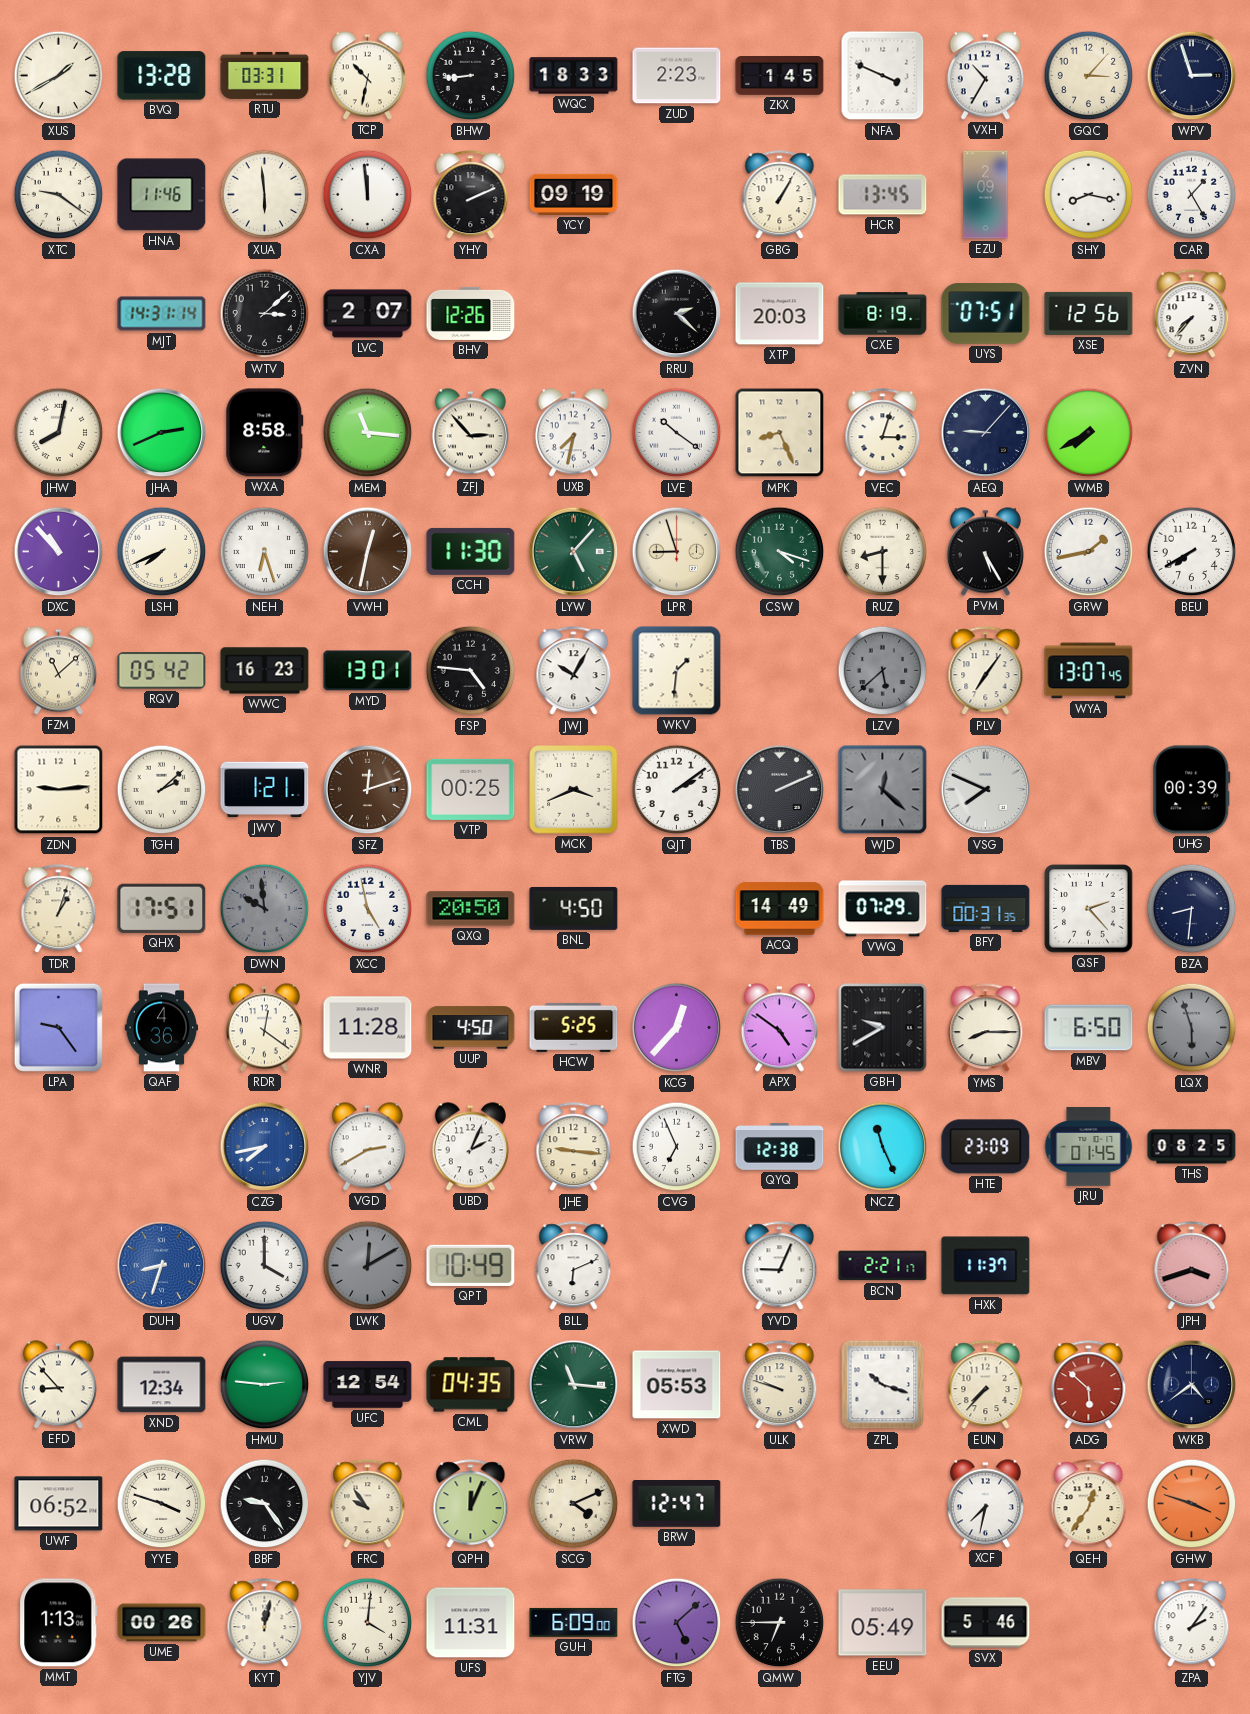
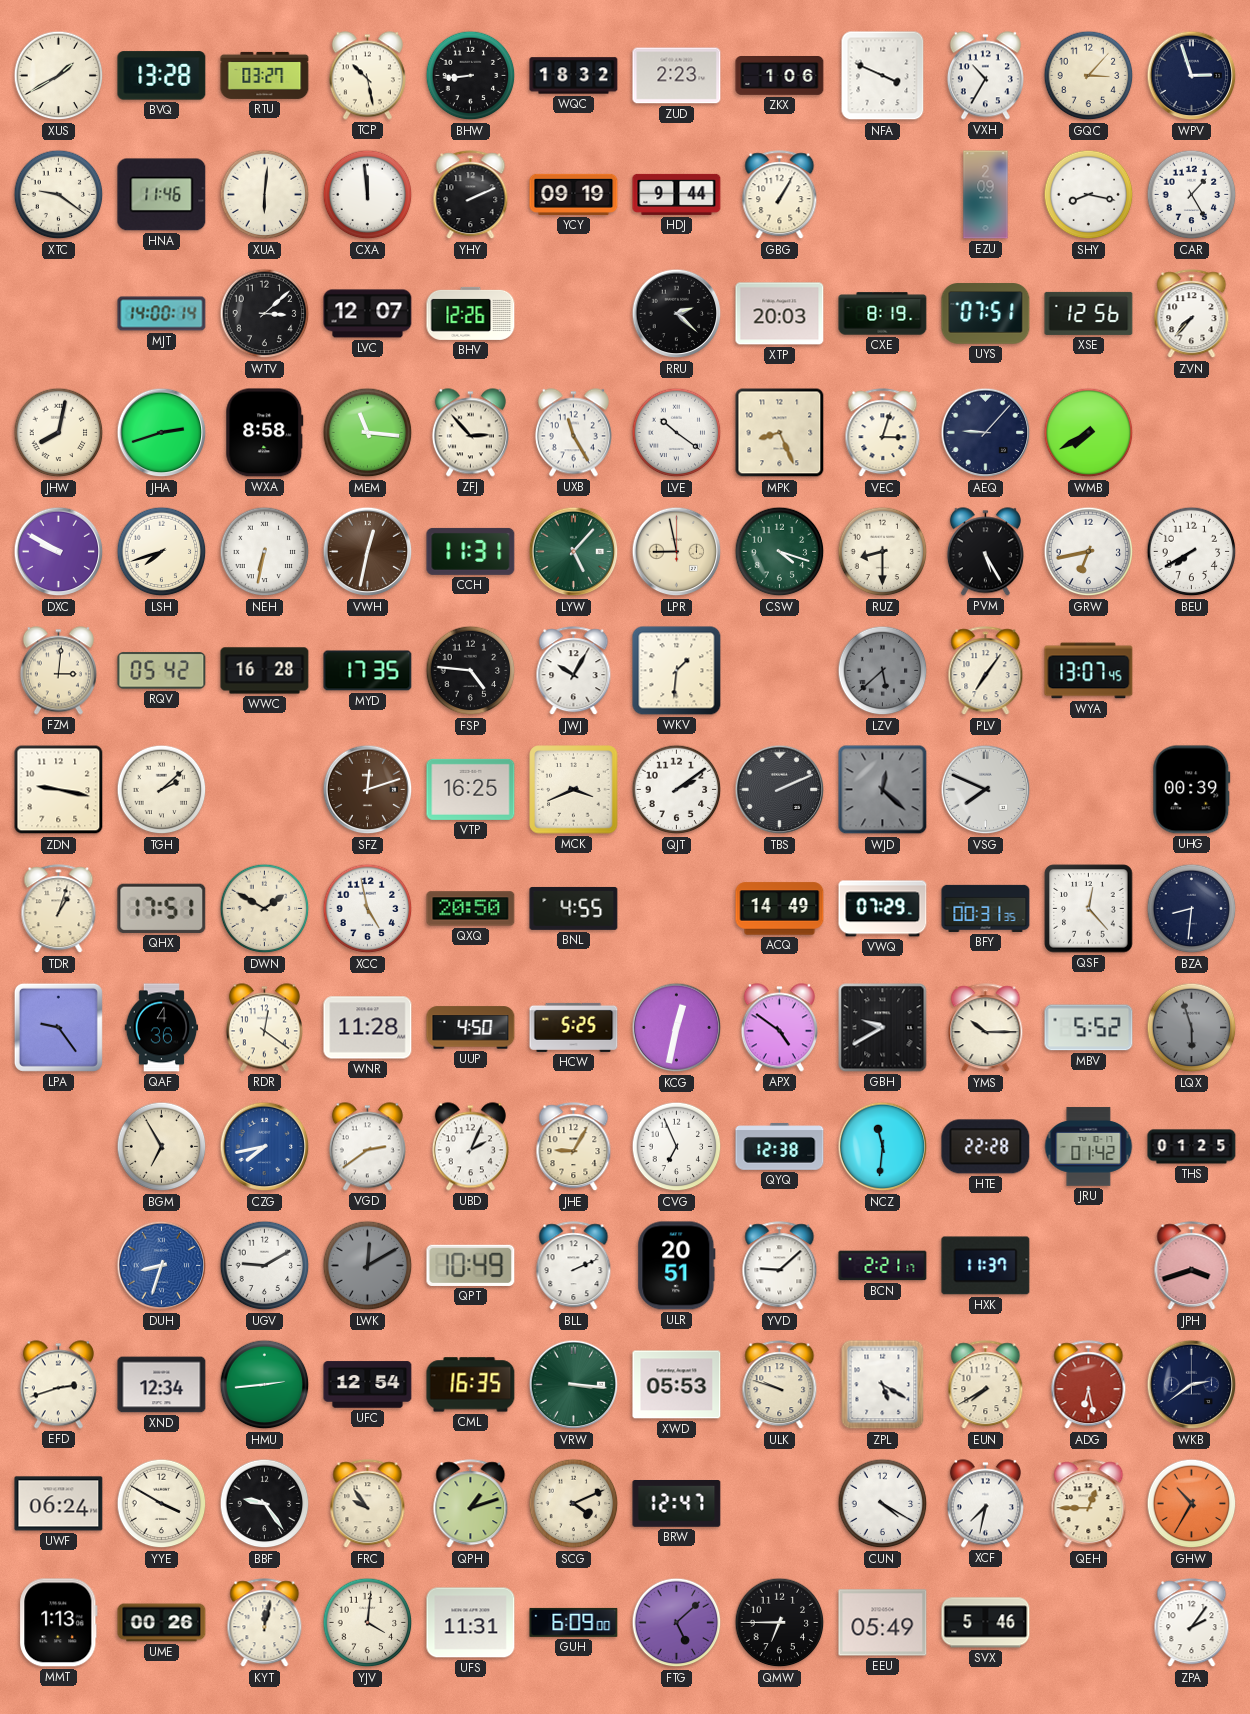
RTU: 03:31 -> 03:27 (265, 75)
TCP: 10:32 -> 10:28 (367, 76)
WQC: 18:33 -> 18:32 (574, 76)
ZKX: 1:45 -> 1:06 (780, 76)
XUA: 5:59 -> 6:01 (265, 195)
HDJ: none -> 9:44 (677, 194)
HCR: 13:45 -> none (883, 195)
MJT: 14:31 -> 14:00 (162, 314)
LVC: 2:07 -> 12:07 (368, 314)
JHA: 2:41 -> 2:42 (162, 433)
UXB: 7:32 -> 11:25 (573, 433)
DXC: 10:53 -> 9:50 (59, 552)
LSH: 7:41 -> 7:42 (162, 552)
NEH: 6:27 -> 6:32 (265, 552)
CCH: 11:30 -> 11:31 (471, 551)
LPR: 8:57 -> 8:58 (677, 552)
GRW: 1:43 -> 6:43 (1089, 552)
FZM: 11:08 -> 3:01 (58, 671)
WWC: 16:23 -> 16:28 (265, 671)
MYD: 13:01 -> 17:35 (368, 671)
ZDN: 9:14 -> 9:17 (59, 790)
JWY: 1:21 -> none (265, 790)
VTP: 00:25 -> 16:25 (471, 789)
DWN: 9:59 -> 1:50 (265, 909)
DWN dial: grey -> cream (265, 909)
BNL: 4:50 -> 4:55 (574, 908)
QSF: 2:23 -> 12:23 (1089, 909)
KCG: 12:37 -> 12:32 (677, 1028)
YMS: 8:15 -> 10:15 (986, 1028)
MBV: 6:50 -> 5:52 (1089, 1028)
BGM: none -> 6:55 (162, 1147)
VGD: 2:40 -> 2:39 (367, 1147)
JHE: 9:16 -> 9:05 (574, 1147)
NCZ: 11:26 -> 11:31 (883, 1147)
HTE: 23:09 -> 22:28 (986, 1147)
JRU: 01:45 -> 01:42 (1089, 1147)
THS: 08:25 -> 01:25 (1192, 1147)
UGV: 4:00 -> 9:10 (265, 1266)
BLL: 6:11 -> 2:11 (574, 1266)
ULR: none -> 20:51 (677, 1266)
YVD: 9:04 -> 9:08 (780, 1266)
EFD: 8:53 -> 2:42 (58, 1385)
HMU: 2:46 -> 2:44 (265, 1385)
CML: 04:35 -> 16:35 (471, 1385)
VRW: 11:16 -> 3:16 (574, 1385)
ZPL: 10:18 -> 5:20 (883, 1385)
EUN: 7:37 -> 7:40 (986, 1385)
ADG: 5:52 -> 6:28 (1089, 1385)
WKB: 4:39 -> 2:39 (1192, 1385)
UWF: 06:52 -> 06:24 (59, 1504)
YYE: 3:48 -> 3:50 (162, 1504)
QPH: 12:04 -> 1:12 (471, 1504)
CUN: none -> 4:20 (883, 1504)
QEH: 12:36 -> 12:45 (1089, 1504)
GHW: 3:48 -> 10:35 (1192, 1504)
